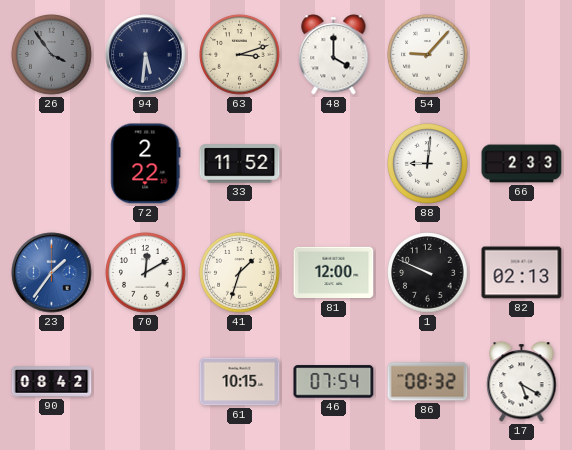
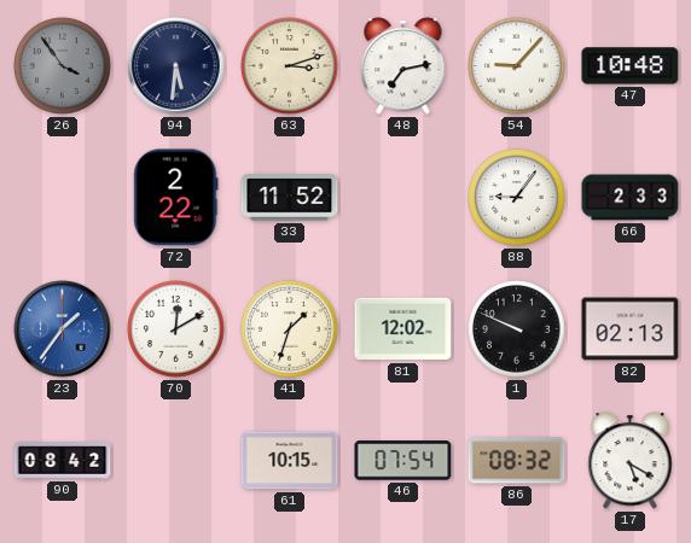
48: 4:00 -> 7:13 (403, 66)
47: none -> 10:48 (631, 66)
88: 9:01 -> 9:06 (517, 198)
81: 12:00 -> 12:02 (403, 329)
